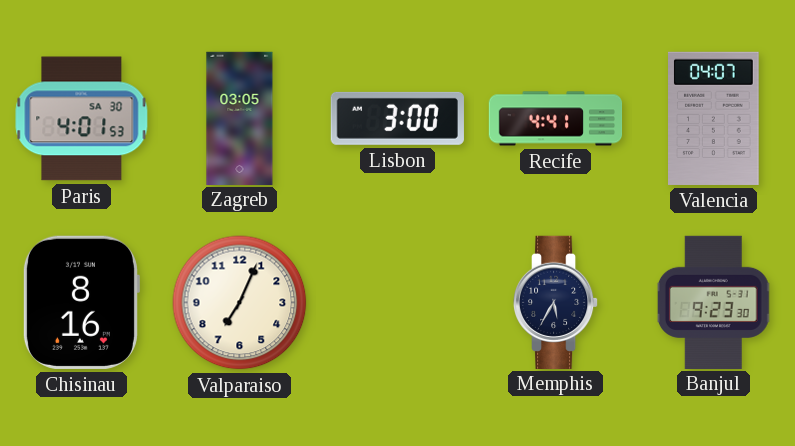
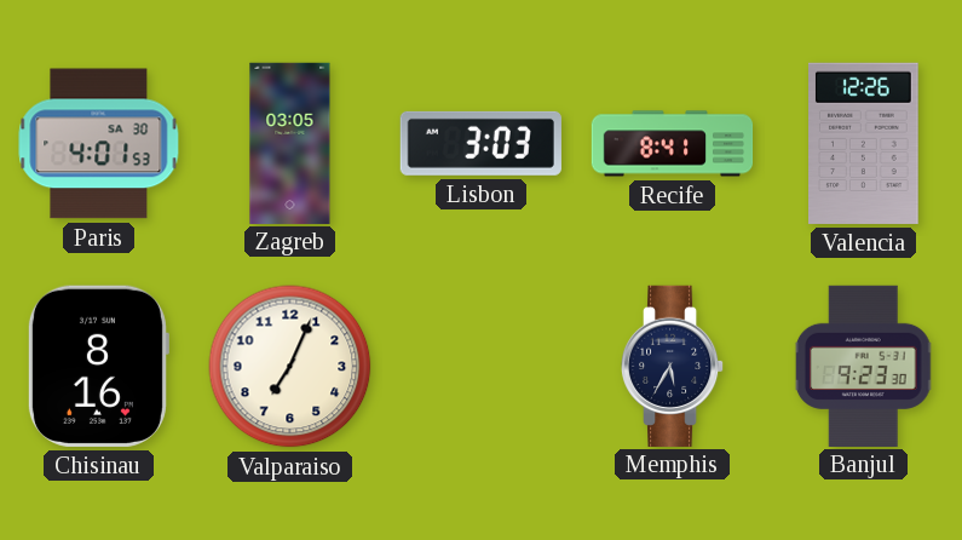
Lisbon: 3:00 -> 3:03 (480, 143)
Recife: 4:41 -> 8:41 (673, 144)
Valencia: 04:07 -> 12:26 (864, 143)
